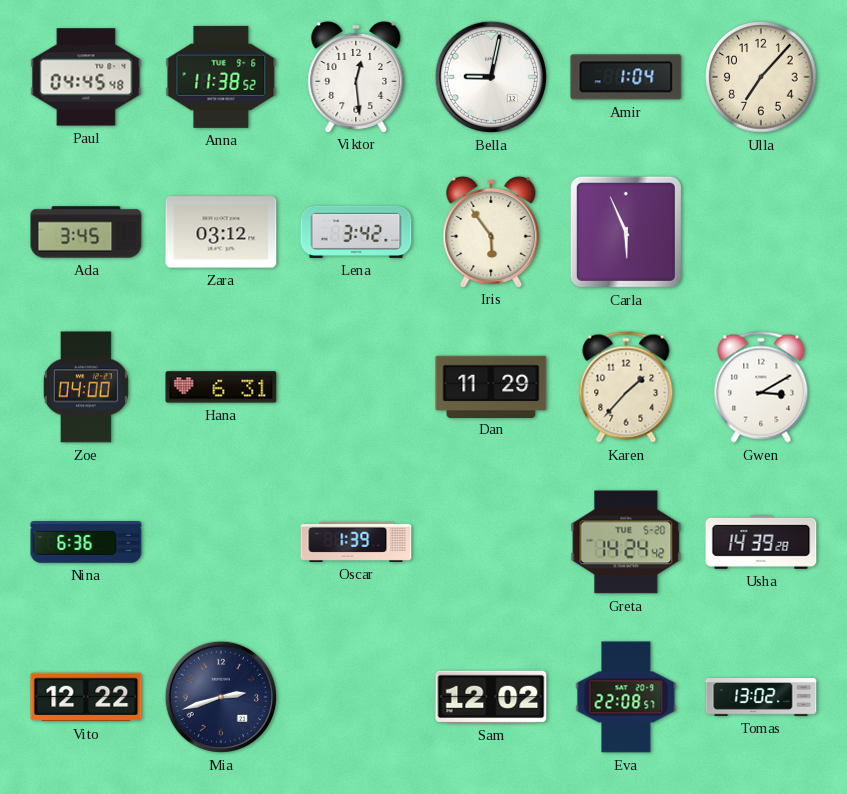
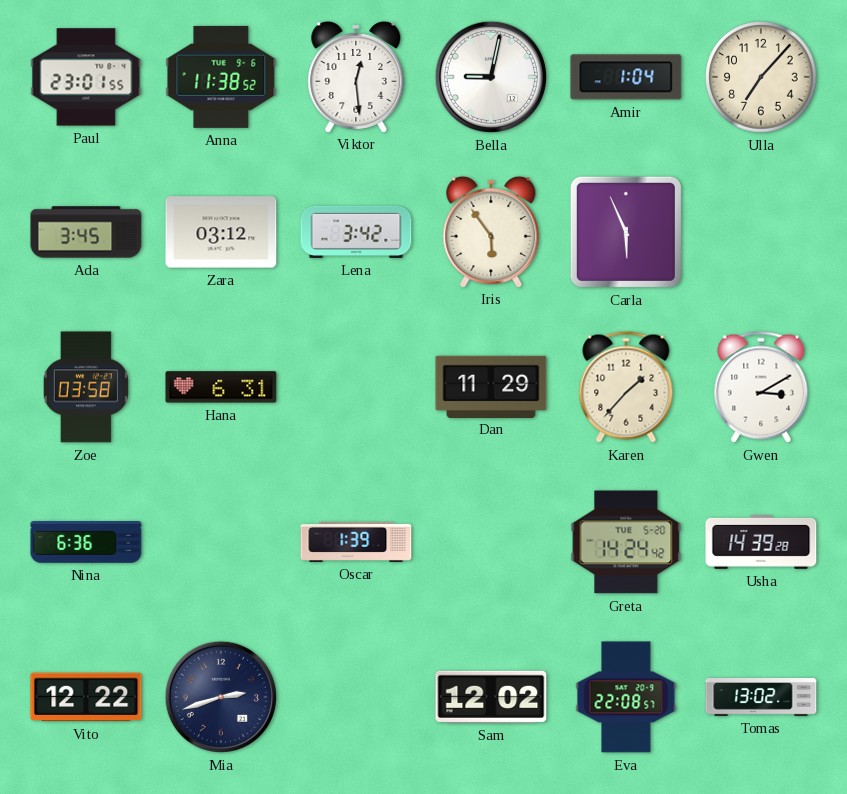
Paul: 04:45 -> 23:01 (86, 77)
Zoe: 04:00 -> 03:58 (86, 387)
